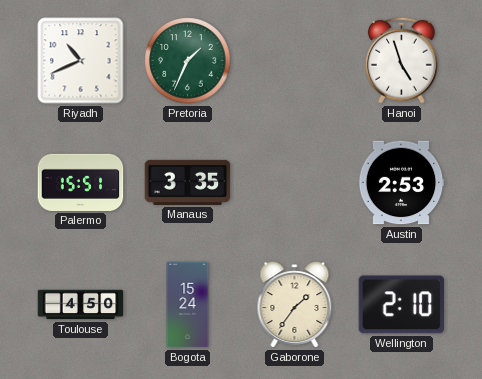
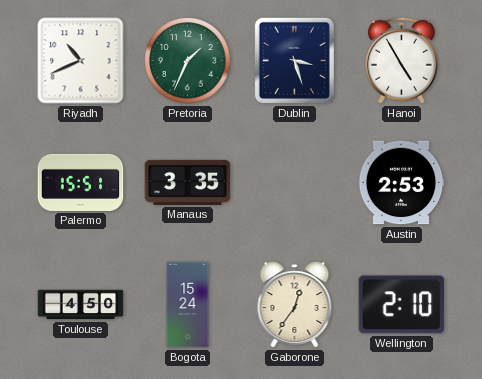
Dublin: none -> 3:27 (294, 60)
Hanoi: 4:57 -> 4:55 (401, 60)
Gaborone: 1:36 -> 12:36 (295, 305)
